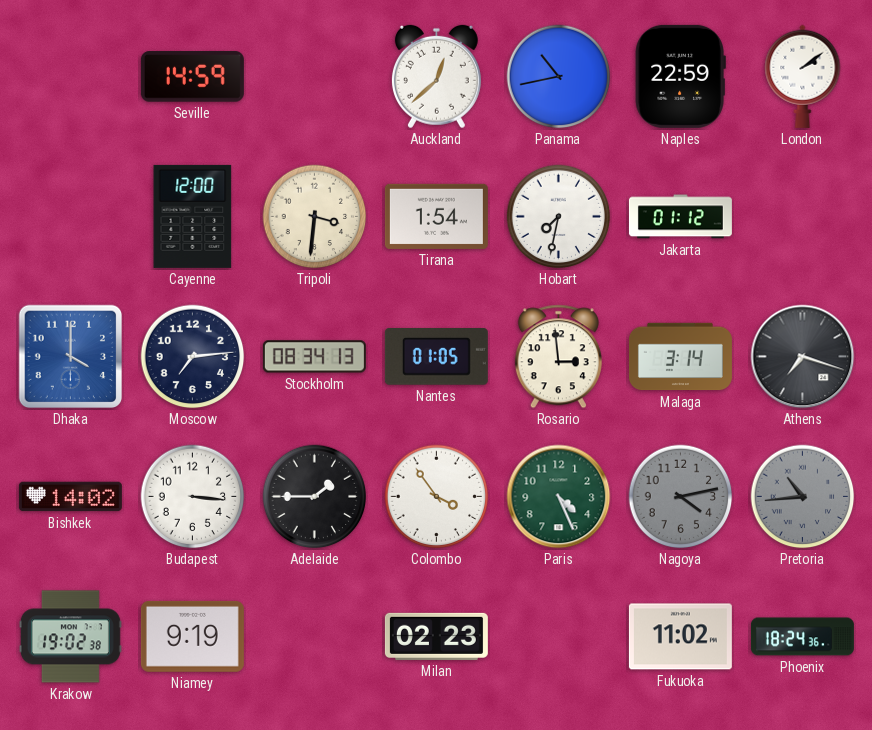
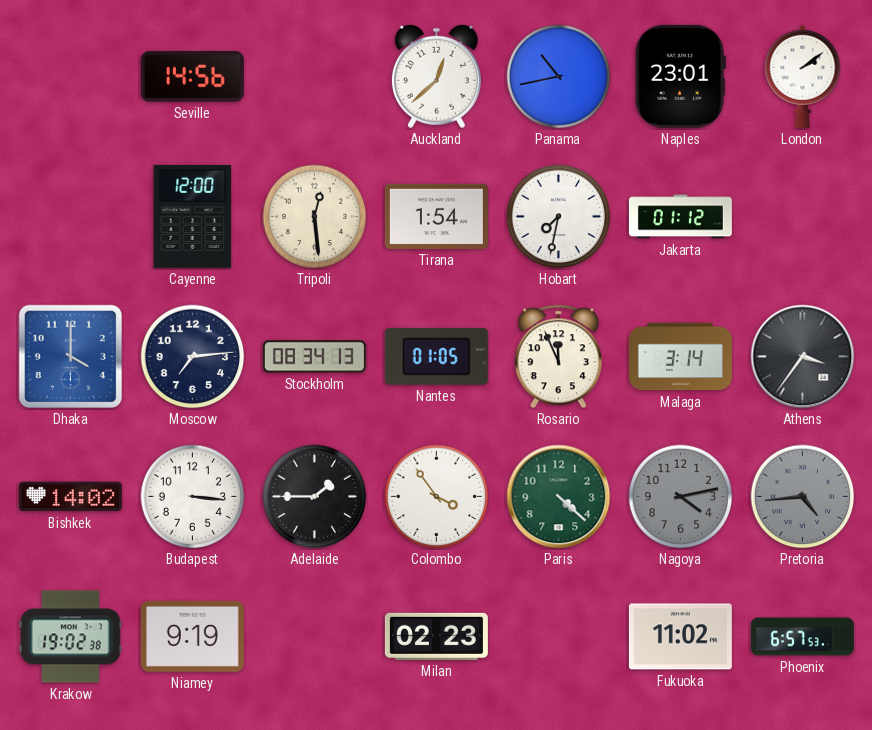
Seville: 14:59 -> 14:56 (192, 77)
Naples: 22:59 -> 23:01 (680, 76)
Tripoli: 3:31 -> 12:29 (315, 217)
Rosario: 2:59 -> 11:56 (558, 357)
Athens: 7:18 -> 3:36 (803, 357)
Paris: 4:26 -> 4:22 (559, 497)
Pretoria: 10:44 -> 4:44 (803, 497)
Phoenix: 18:24 -> 6:57 (802, 637)
